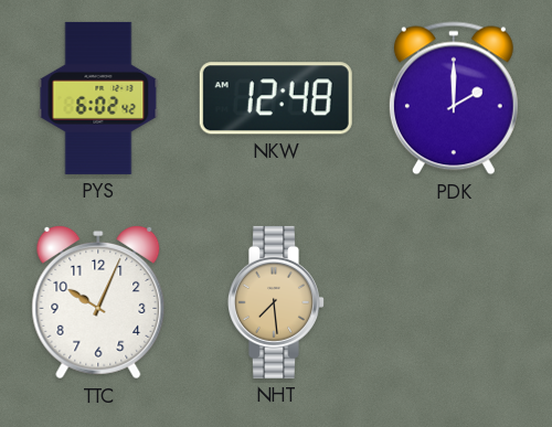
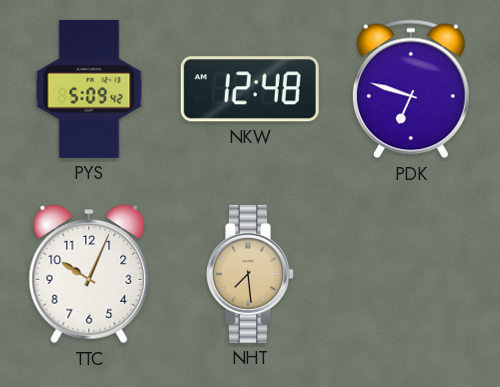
PYS: 6:02 -> 5:09 (89, 89)
PDK: 2:00 -> 6:48 (411, 89)
